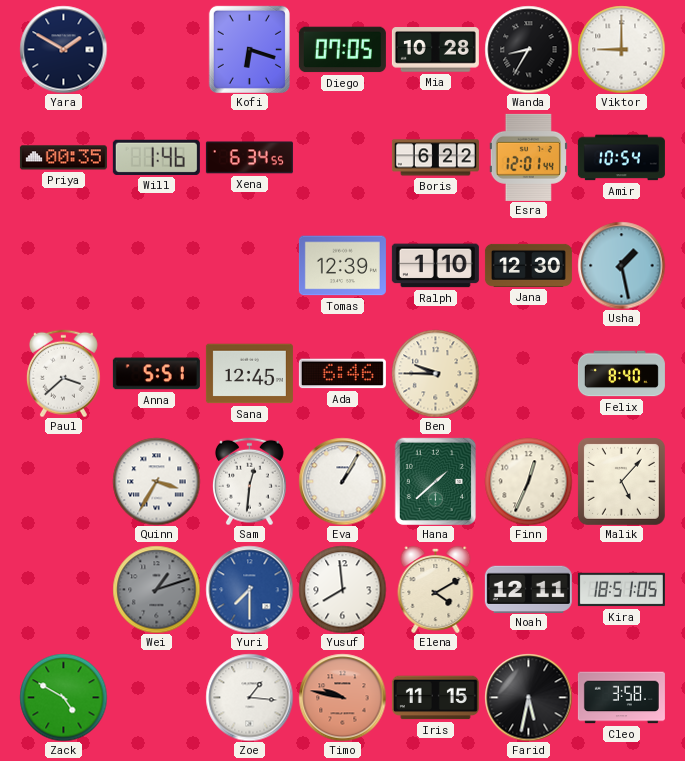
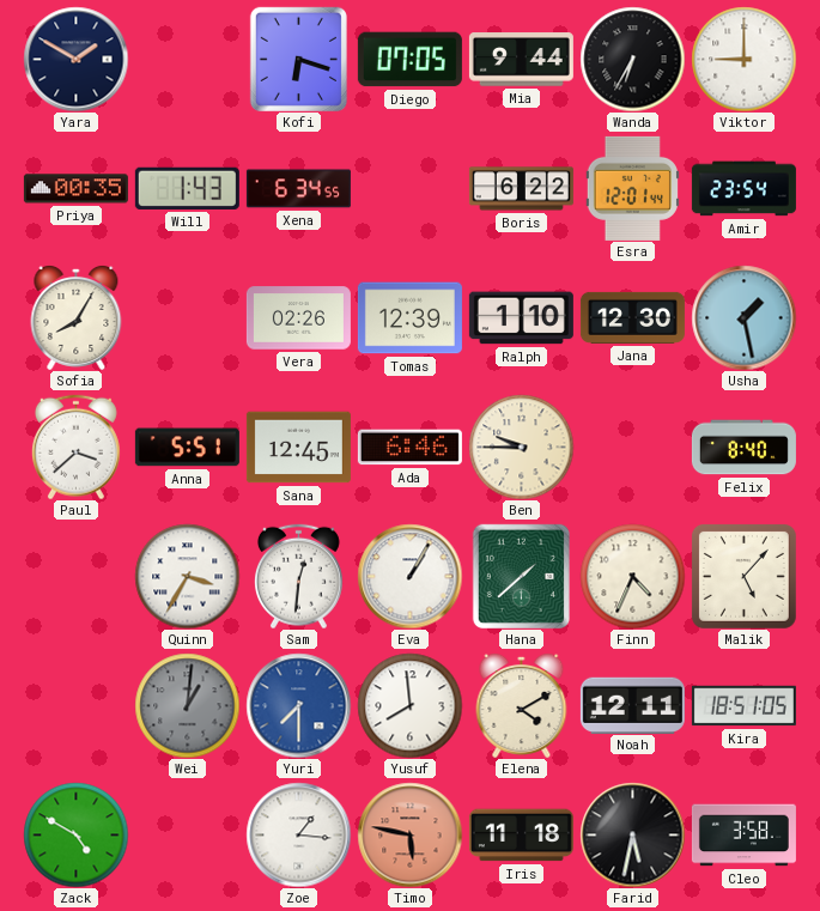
Mia: 10:28 -> 9:44 (521, 60)
Wanda: 8:35 -> 6:35 (632, 59)
Will: 1:46 -> 1:43 (187, 188)
Amir: 10:54 -> 23:54 (743, 189)
Sofia: none -> 8:05 (77, 317)
Vera: none -> 02:26 (298, 318)
Finn: 12:34 -> 4:34 (632, 576)
Wei: 1:12 -> 1:01 (187, 705)
Timo: 9:47 -> 5:47 (409, 834)
Iris: 11:15 -> 11:18 (521, 836)
